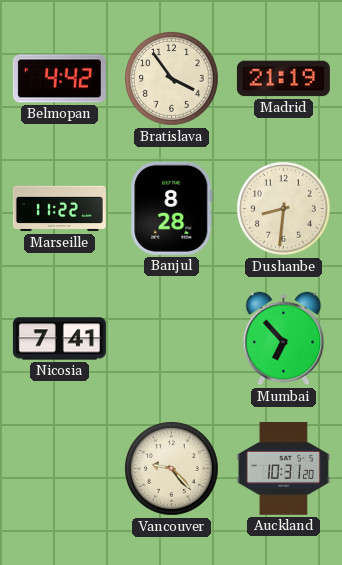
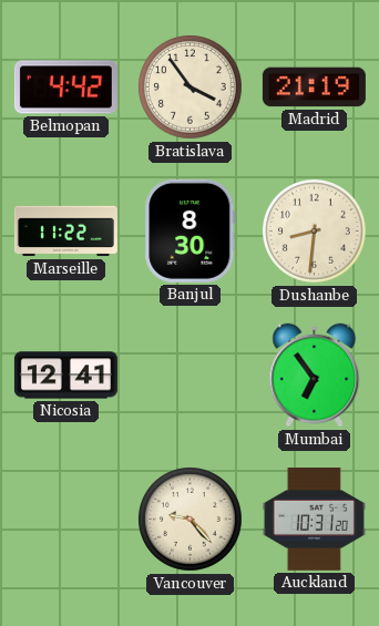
Banjul: 8:28 -> 8:30 (191, 230)
Nicosia: 7:41 -> 12:41 (65, 376)
Mumbai: 6:53 -> 6:54 (315, 376)
